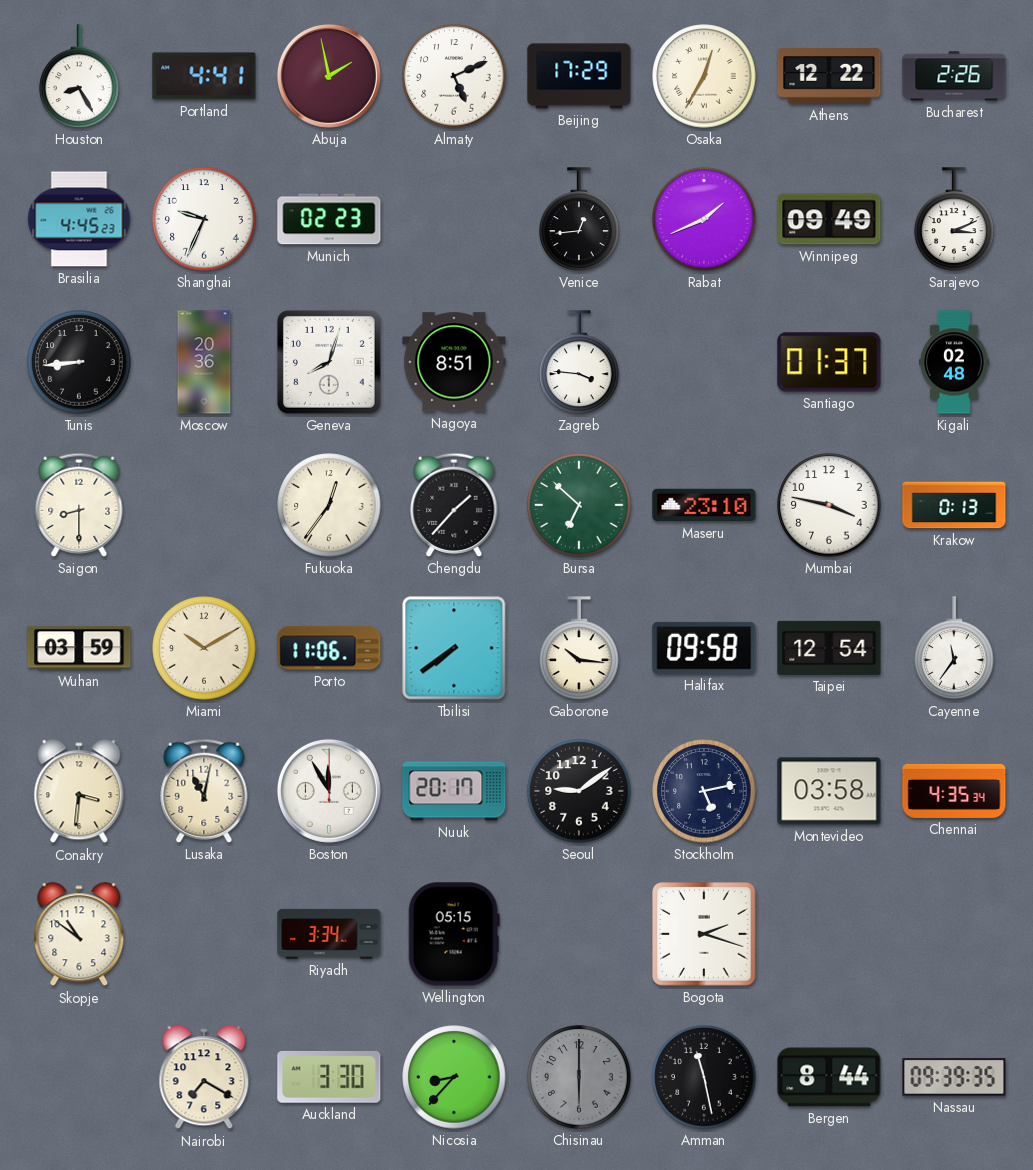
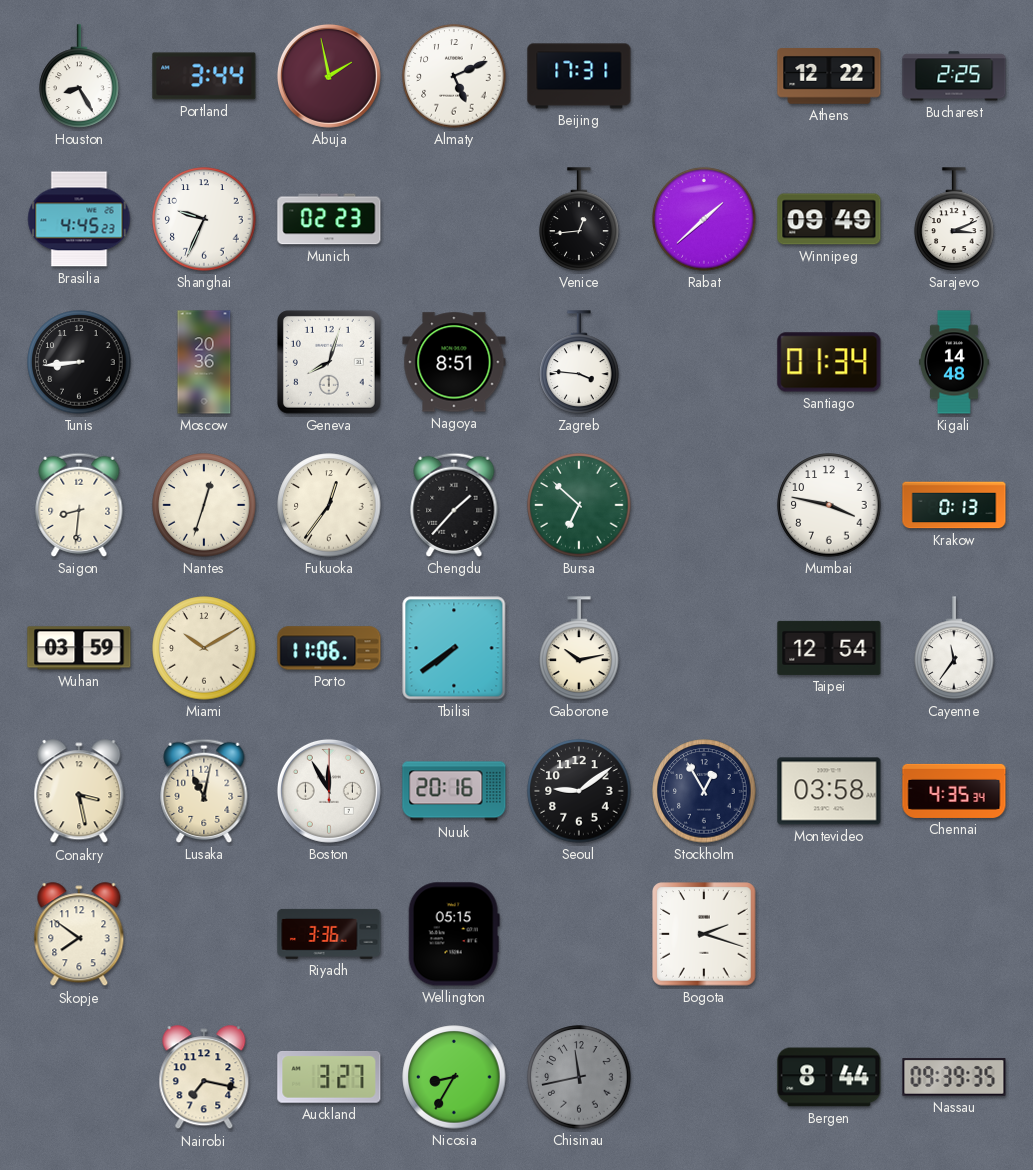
Portland: 4:41 -> 3:44 (204, 76)
Beijing: 17:29 -> 17:31 (579, 76)
Osaka: 12:35 -> none (704, 76)
Bucharest: 2:26 -> 2:25 (954, 76)
Rabat: 1:41 -> 1:38 (704, 219)
Santiago: 01:37 -> 01:34 (829, 362)
Kigali: 02:48 -> 14:48 (954, 362)
Saigon: 8:30 -> 8:31 (79, 505)
Nantes: none -> 12:33 (204, 505)
Maseru: 23:10 -> none (704, 505)
Gaborone: 10:16 -> 10:13 (579, 648)
Halifax: 09:58 -> none (704, 648)
Conakry: 3:31 -> 3:28 (79, 792)
Nuuk: 20:17 -> 20:16 (454, 791)
Stockholm: 5:13 -> 12:55 (704, 791)
Skopje: 10:51 -> 7:51 (79, 935)
Riyadh: 3:34 -> 3:36 (329, 934)
Nairobi: 7:20 -> 7:17 (204, 1078)
Auckland: 3:30 -> 3:27 (329, 1077)
Nicosia: 8:37 -> 8:35 (454, 1077)
Chisinau: 6:00 -> 11:43 (579, 1077)
Amman: 11:28 -> none (704, 1077)
